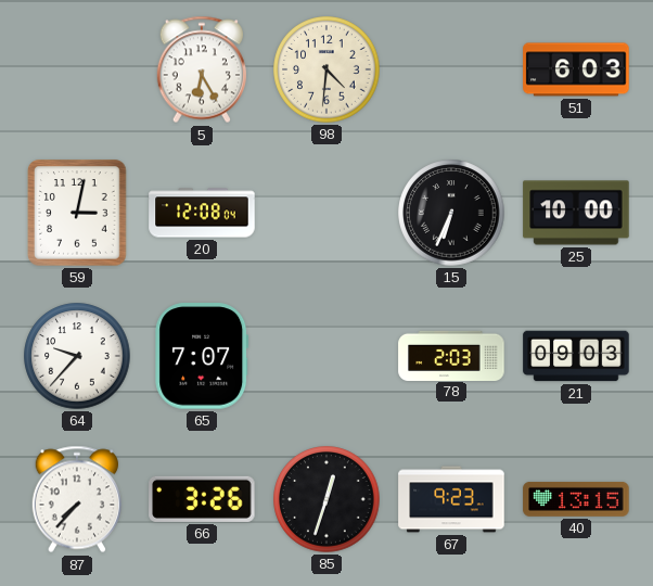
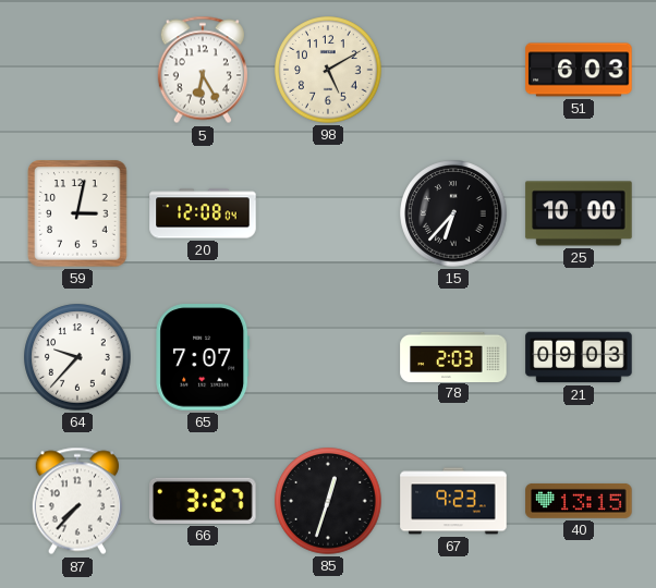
98: 4:31 -> 5:10 (328, 70)
15: 6:34 -> 6:37 (453, 213)
66: 3:26 -> 3:27 (203, 501)
